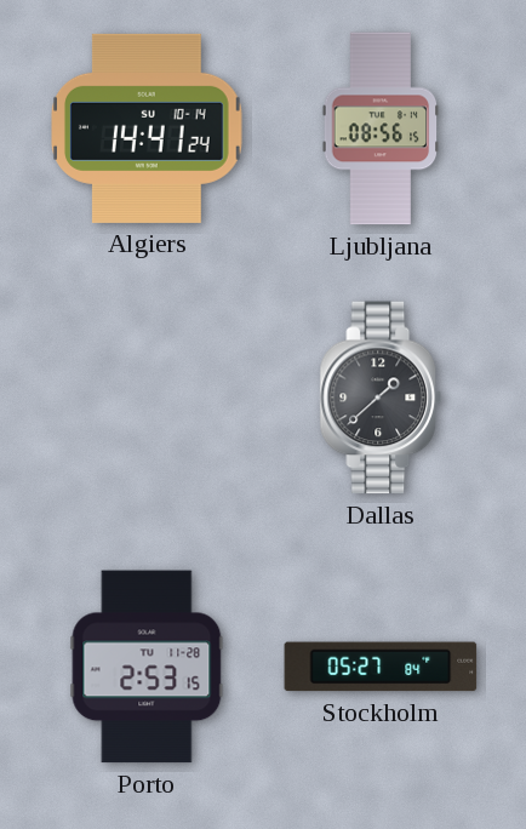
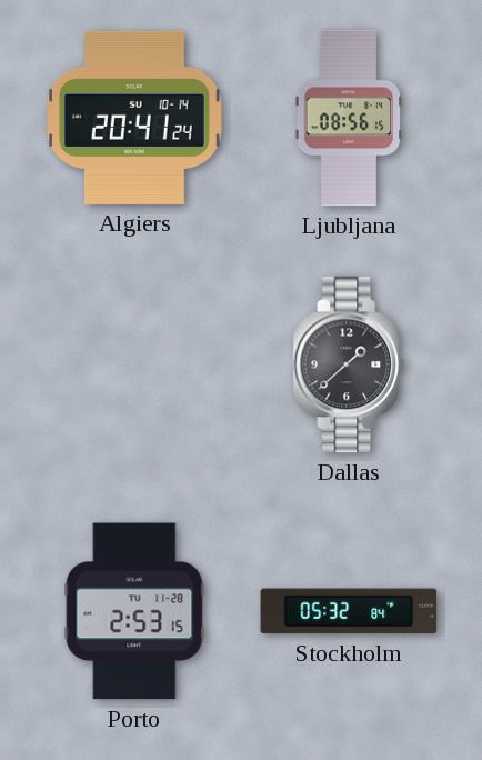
Algiers: 14:41 -> 20:41 (135, 118)
Stockholm: 05:27 -> 05:32 (349, 611)
